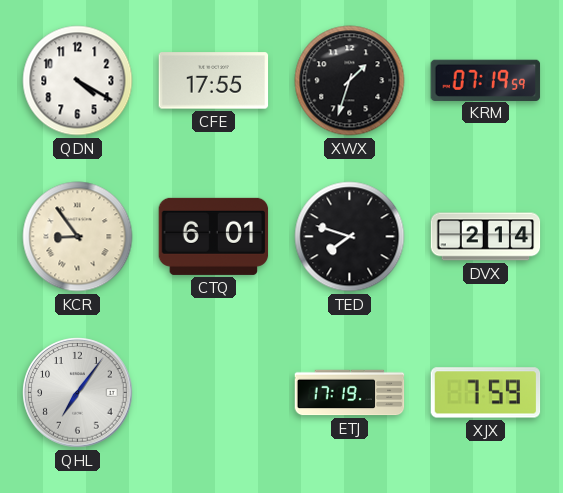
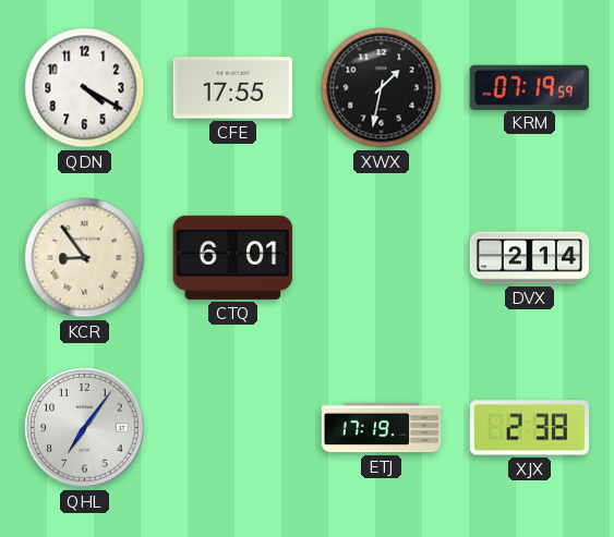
XWX: 1:33 -> 1:32 (382, 88)
TED: 7:48 -> none (350, 237)
XJX: 7:59 -> 2:38 (530, 428)
